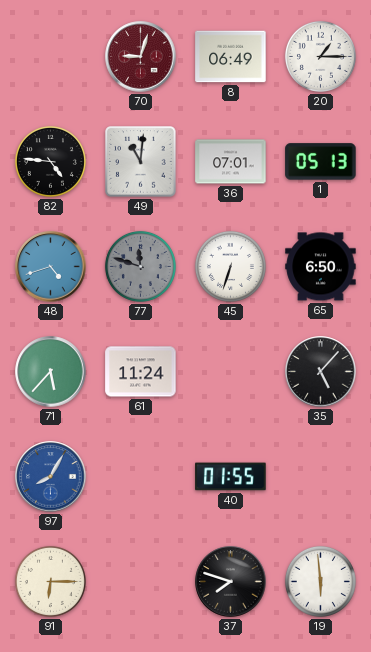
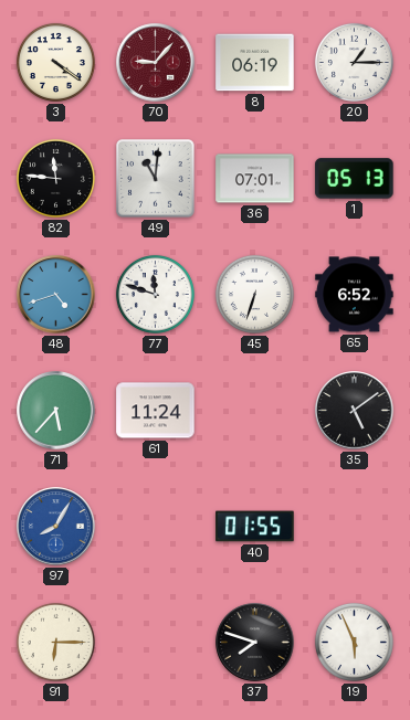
3: none -> 4:21 (55, 62)
70: 9:03 -> 9:07 (156, 63)
8: 06:49 -> 06:19 (255, 63)
82: 4:46 -> 11:46 (55, 178)
77 dial: grey -> white (155, 294)
65: 6:50 -> 6:52 (355, 295)
35: 5:07 -> 5:09 (355, 411)
19: 5:59 -> 5:56 (354, 642)
